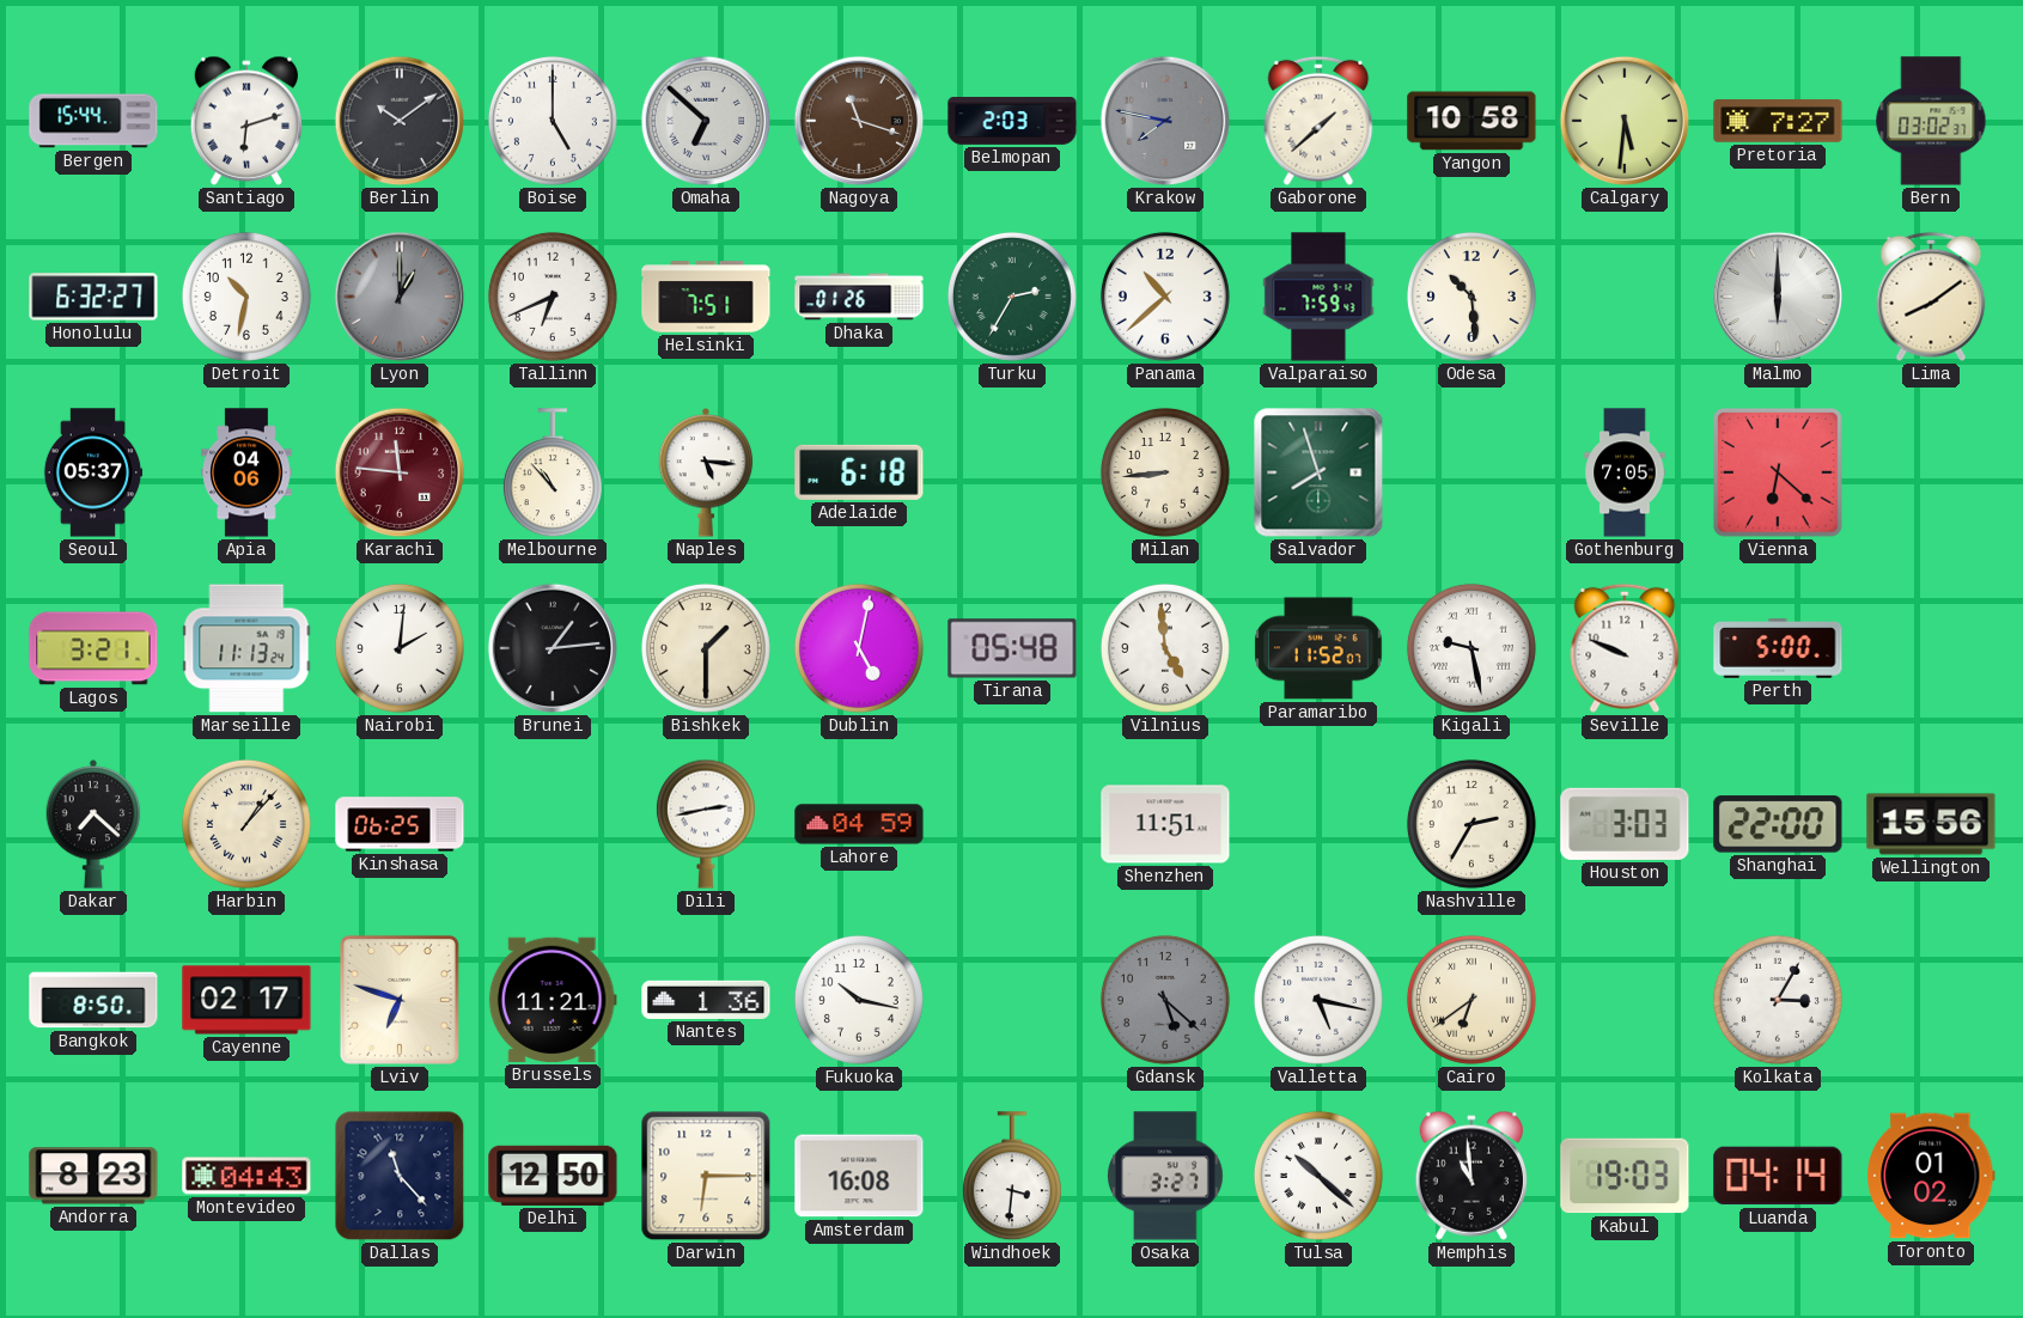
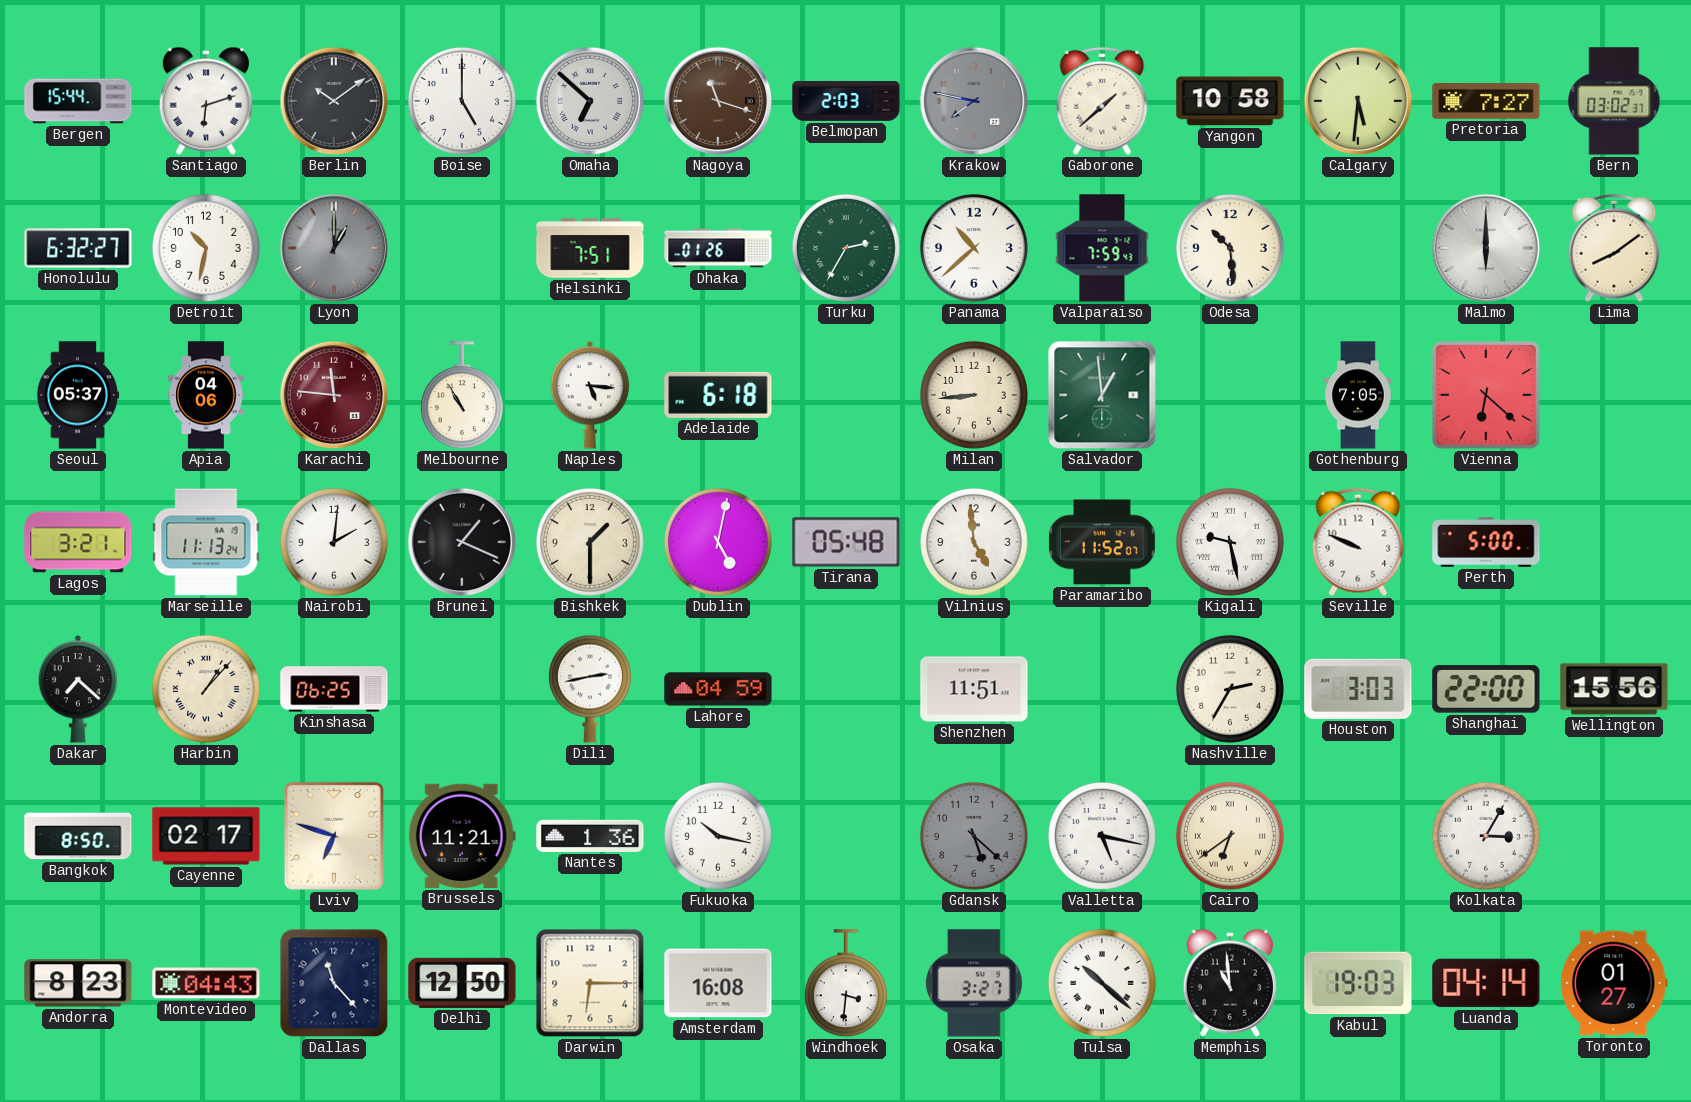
Tallinn: 6:41 -> none (553, 297)
Melbourne: 10:53 -> 10:55 (462, 396)
Salvador: 7:57 -> 12:59 (1102, 395)
Brunei: 1:14 -> 1:19 (462, 542)
Toronto: 01:02 -> 01:27 (1614, 983)
